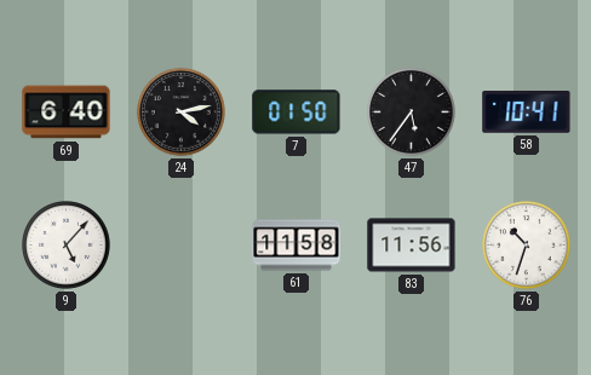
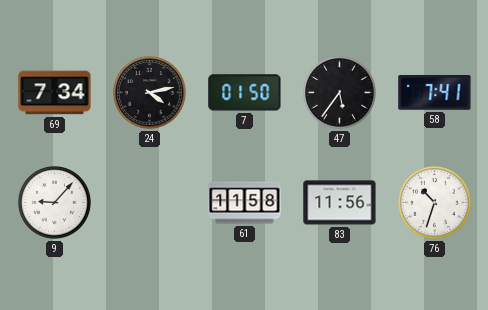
69: 6:40 -> 7:34 (55, 93)
58: 10:41 -> 7:41 (435, 93)
9: 5:07 -> 9:07 (55, 203)
